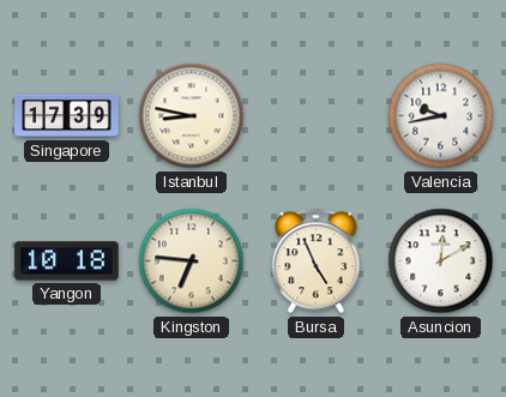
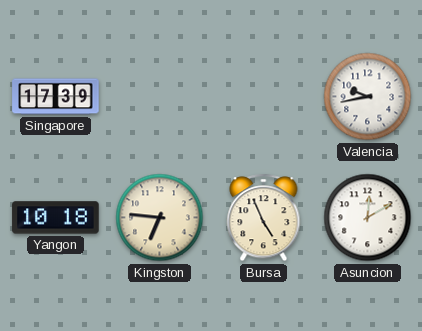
Istanbul: 8:47 -> none (192, 116)
